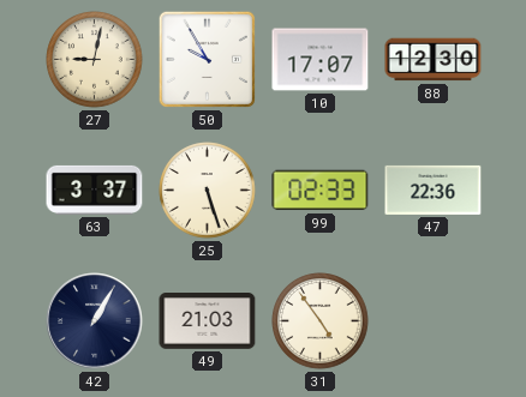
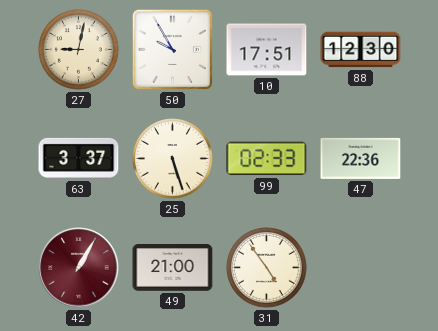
10: 17:07 -> 17:51 (267, 50)
42 dial: navy -> burgundy (79, 268)
49: 21:03 -> 21:00 (173, 268)
